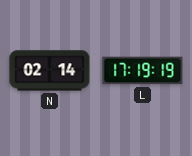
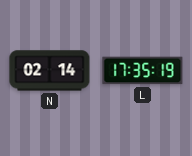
L: 17:19 -> 17:35 (143, 71)
